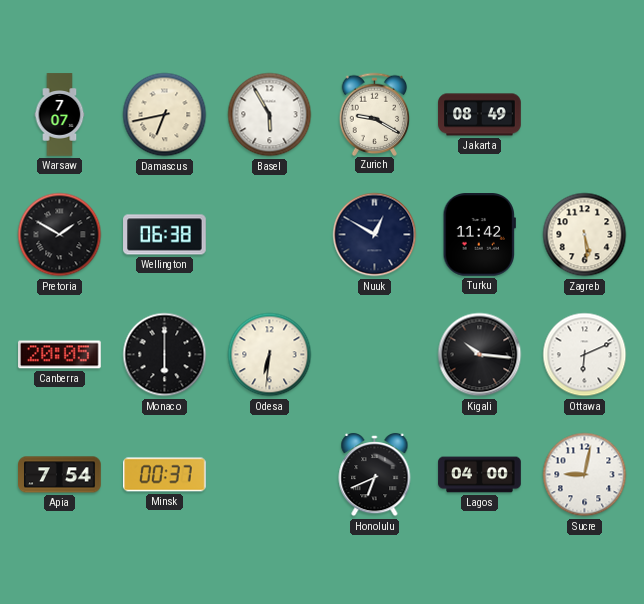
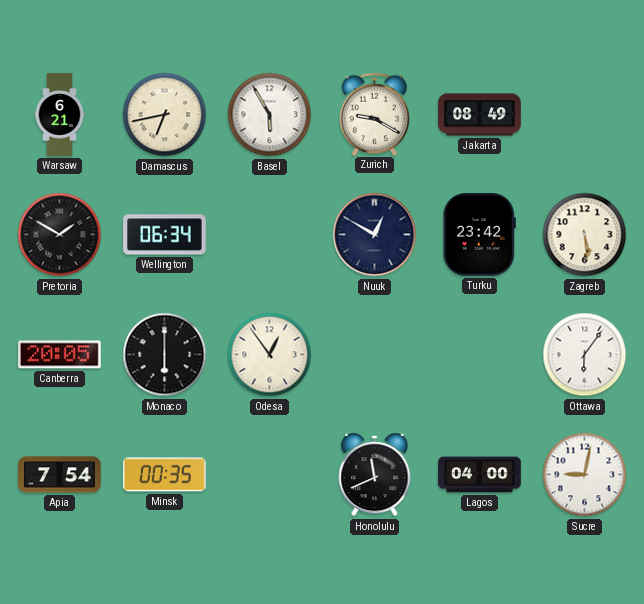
Warsaw: 7:07 -> 6:21 (60, 115)
Wellington: 06:38 -> 06:34 (165, 235)
Turku: 11:42 -> 23:42 (479, 235)
Odesa: 6:31 -> 12:54 (270, 355)
Kigali: 10:16 -> none (480, 355)
Ottawa: 6:11 -> 6:06 (585, 355)
Minsk: 00:37 -> 00:35 (165, 475)
Honolulu: 6:41 -> 11:41 (375, 475)
